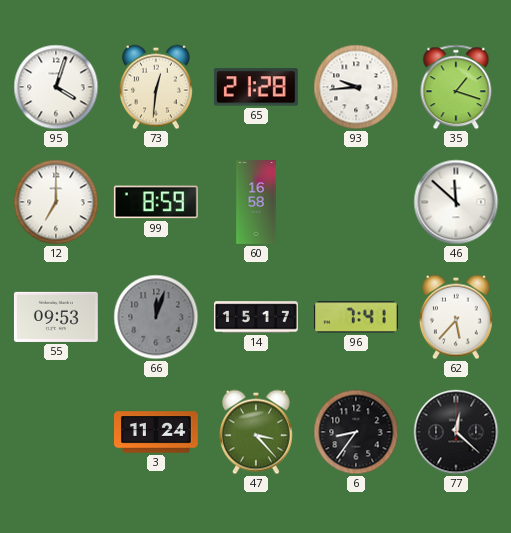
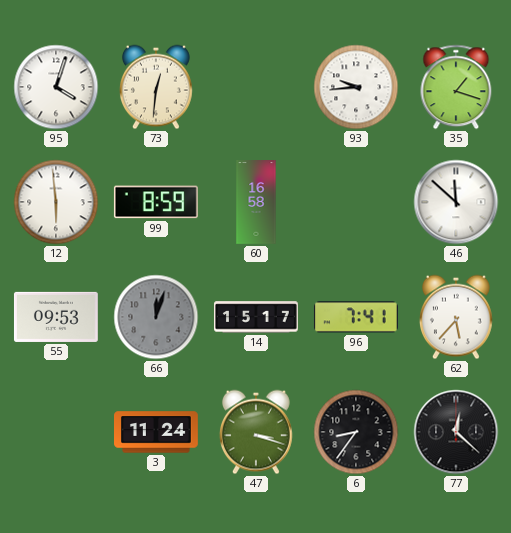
65: 21:28 -> none (256, 87)
12: 7:00 -> 5:59 (56, 202)
47: 3:23 -> 3:18 (256, 432)
